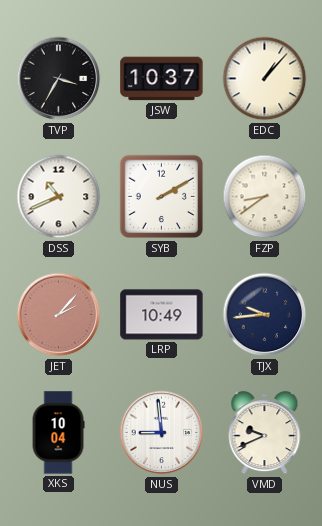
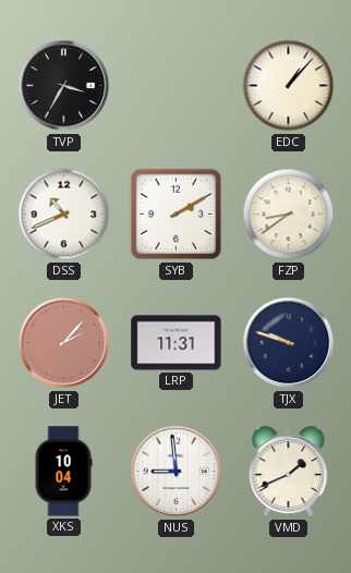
JSW: 10:37 -> none (162, 79)
LRP: 10:49 -> 11:31 (177, 343)
TJX: 9:44 -> 9:48 (289, 343)
VMD: 9:41 -> 1:41 (289, 472)
